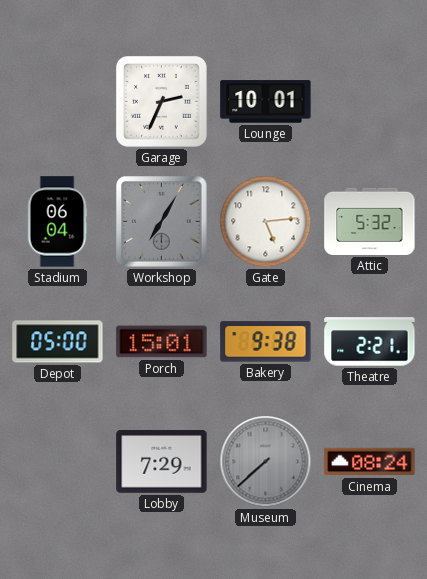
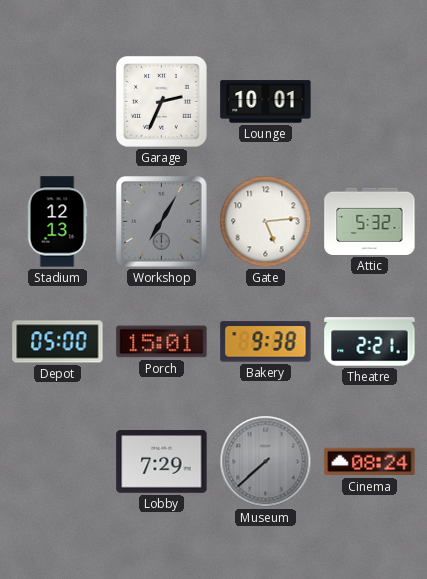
Stadium: 06:04 -> 12:13 (57, 222)
